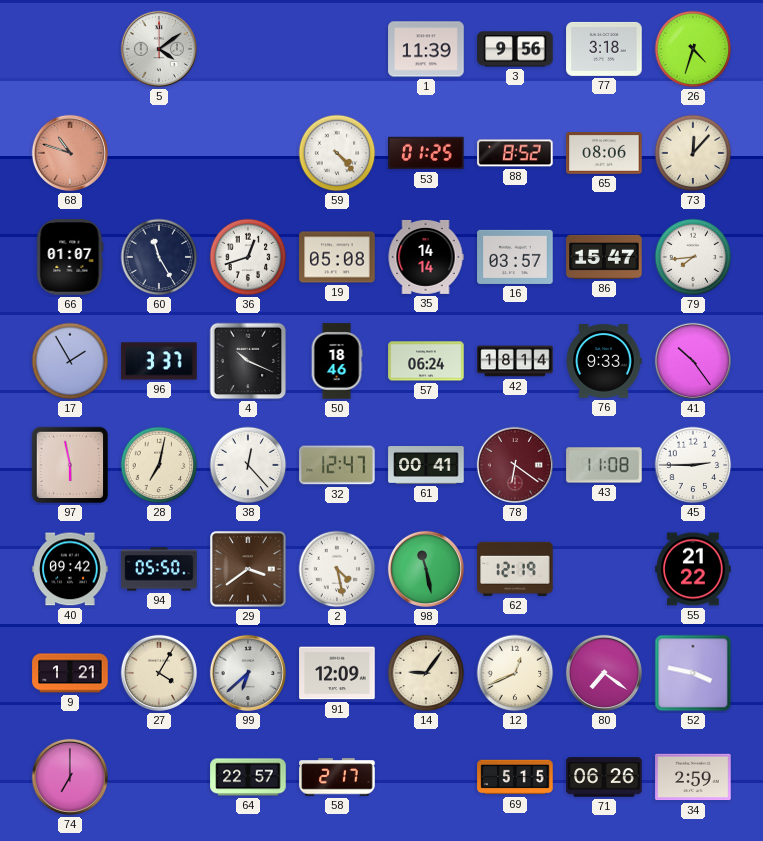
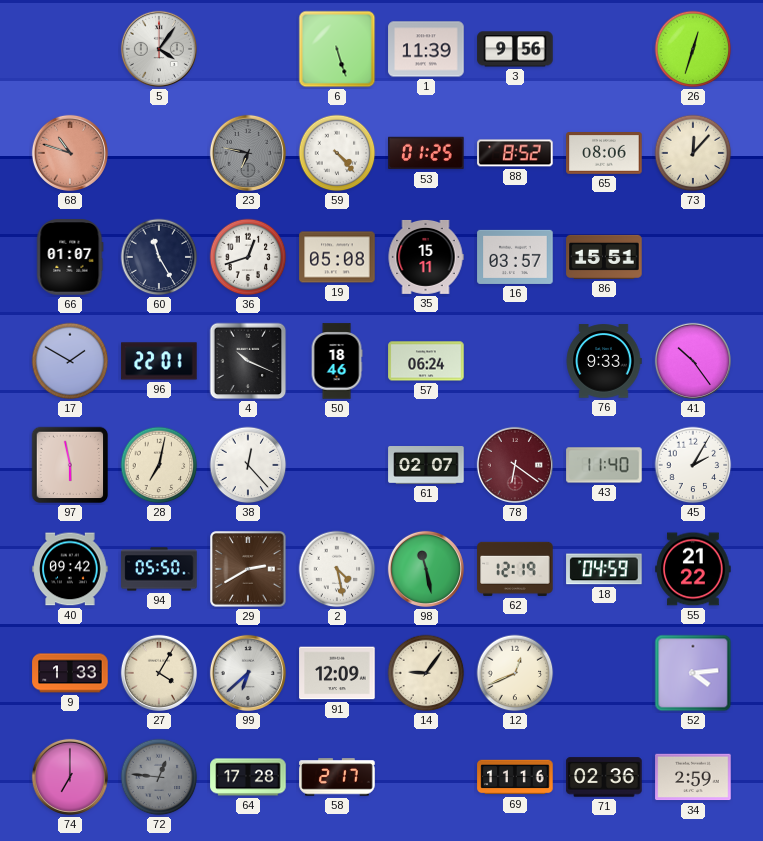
5: 4:09 -> 4:06 (159, 49)
6: none -> 5:27 (337, 49)
77: 3:18 -> none (604, 49)
26: 4:33 -> 12:33 (693, 49)
23: none -> 6:47 (248, 153)
35: 14:14 -> 15:11 (426, 257)
86: 15:47 -> 15:51 (604, 257)
79: 7:44 -> none (693, 257)
17: 1:55 -> 1:50 (70, 361)
96: 3:37 -> 22:01 (159, 361)
42: 18:14 -> none (515, 361)
32: 12:47 -> none (337, 465)
61: 00:41 -> 02:07 (426, 466)
43: 11:08 -> 11:40 (604, 465)
45: 2:45 -> 2:05 (693, 465)
29: 3:39 -> 2:40 (248, 569)
18: none -> 04:59 (604, 569)
9: 1:21 -> 1:33 (70, 673)
80: 7:21 -> none (604, 673)
52: 3:47 -> 4:14 (693, 673)
72: none -> 12:46 (159, 777)
64: 22:57 -> 17:28 (248, 777)
69: 5:15 -> 11:16 (515, 777)
71: 06:26 -> 02:36 (604, 777)
